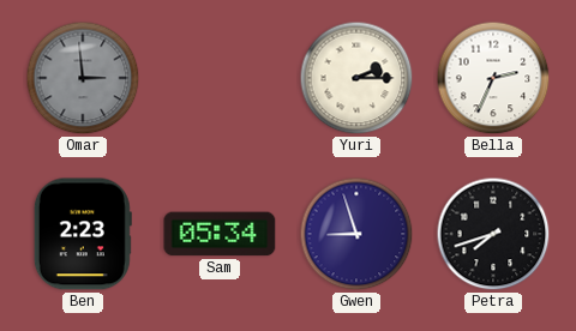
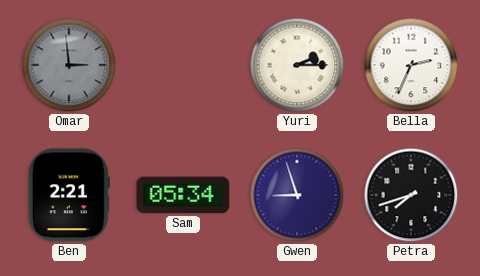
Ben: 2:23 -> 2:21 (69, 195)
